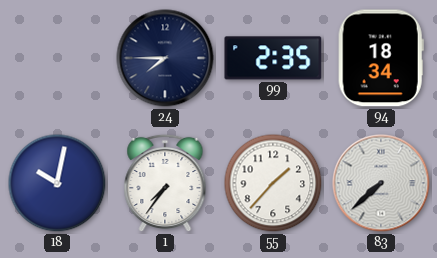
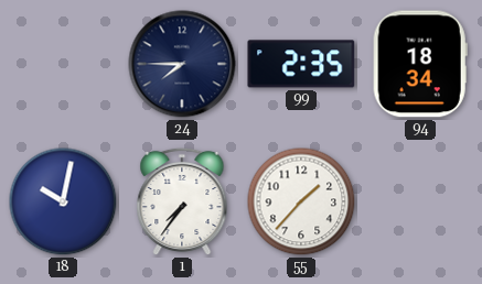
83: 7:38 -> none (381, 183)
